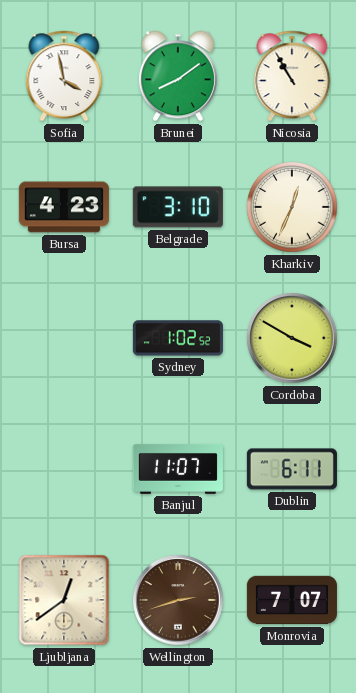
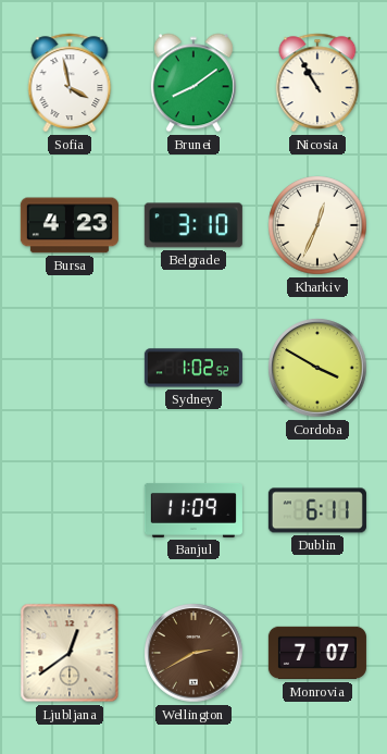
Banjul: 11:07 -> 11:09 (193, 510)
Wellington: 2:42 -> 2:40 (193, 653)
